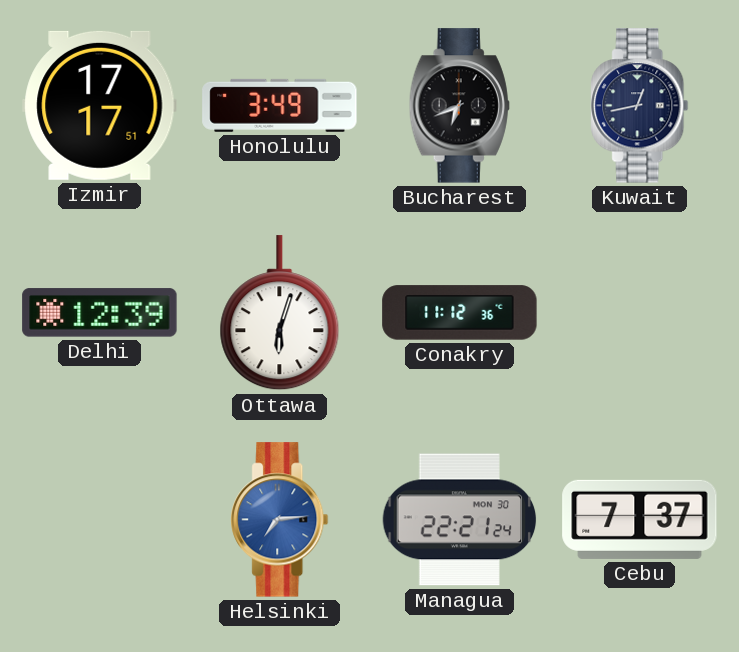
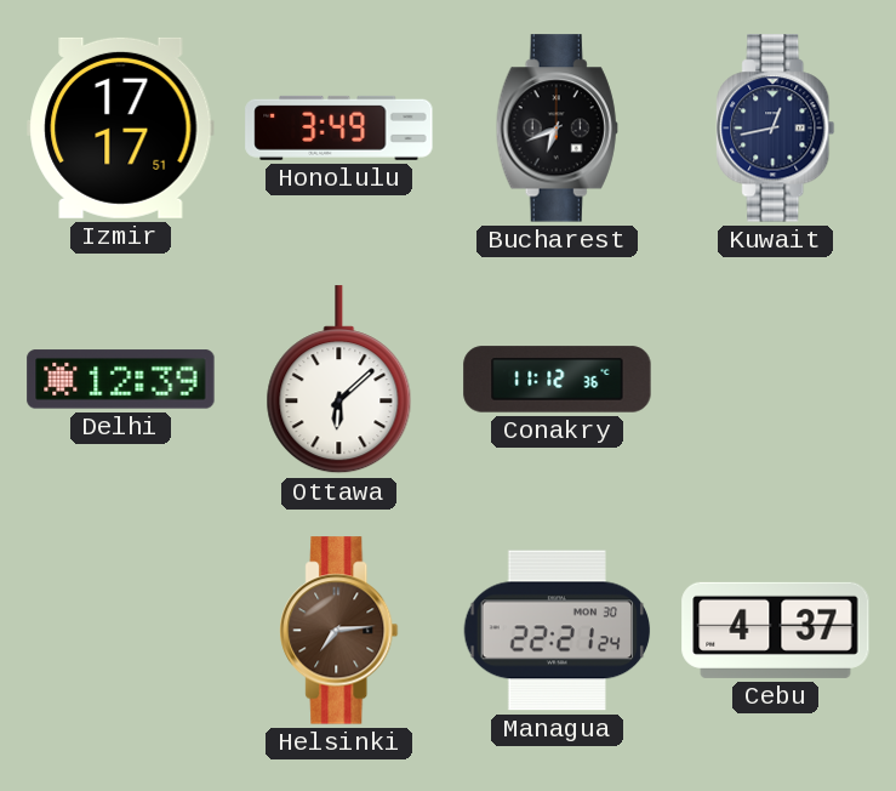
Ottawa: 6:03 -> 6:08 (339, 380)
Helsinki dial: blue -> brown (339, 631)
Cebu: 7:37 -> 4:37 (776, 630)
